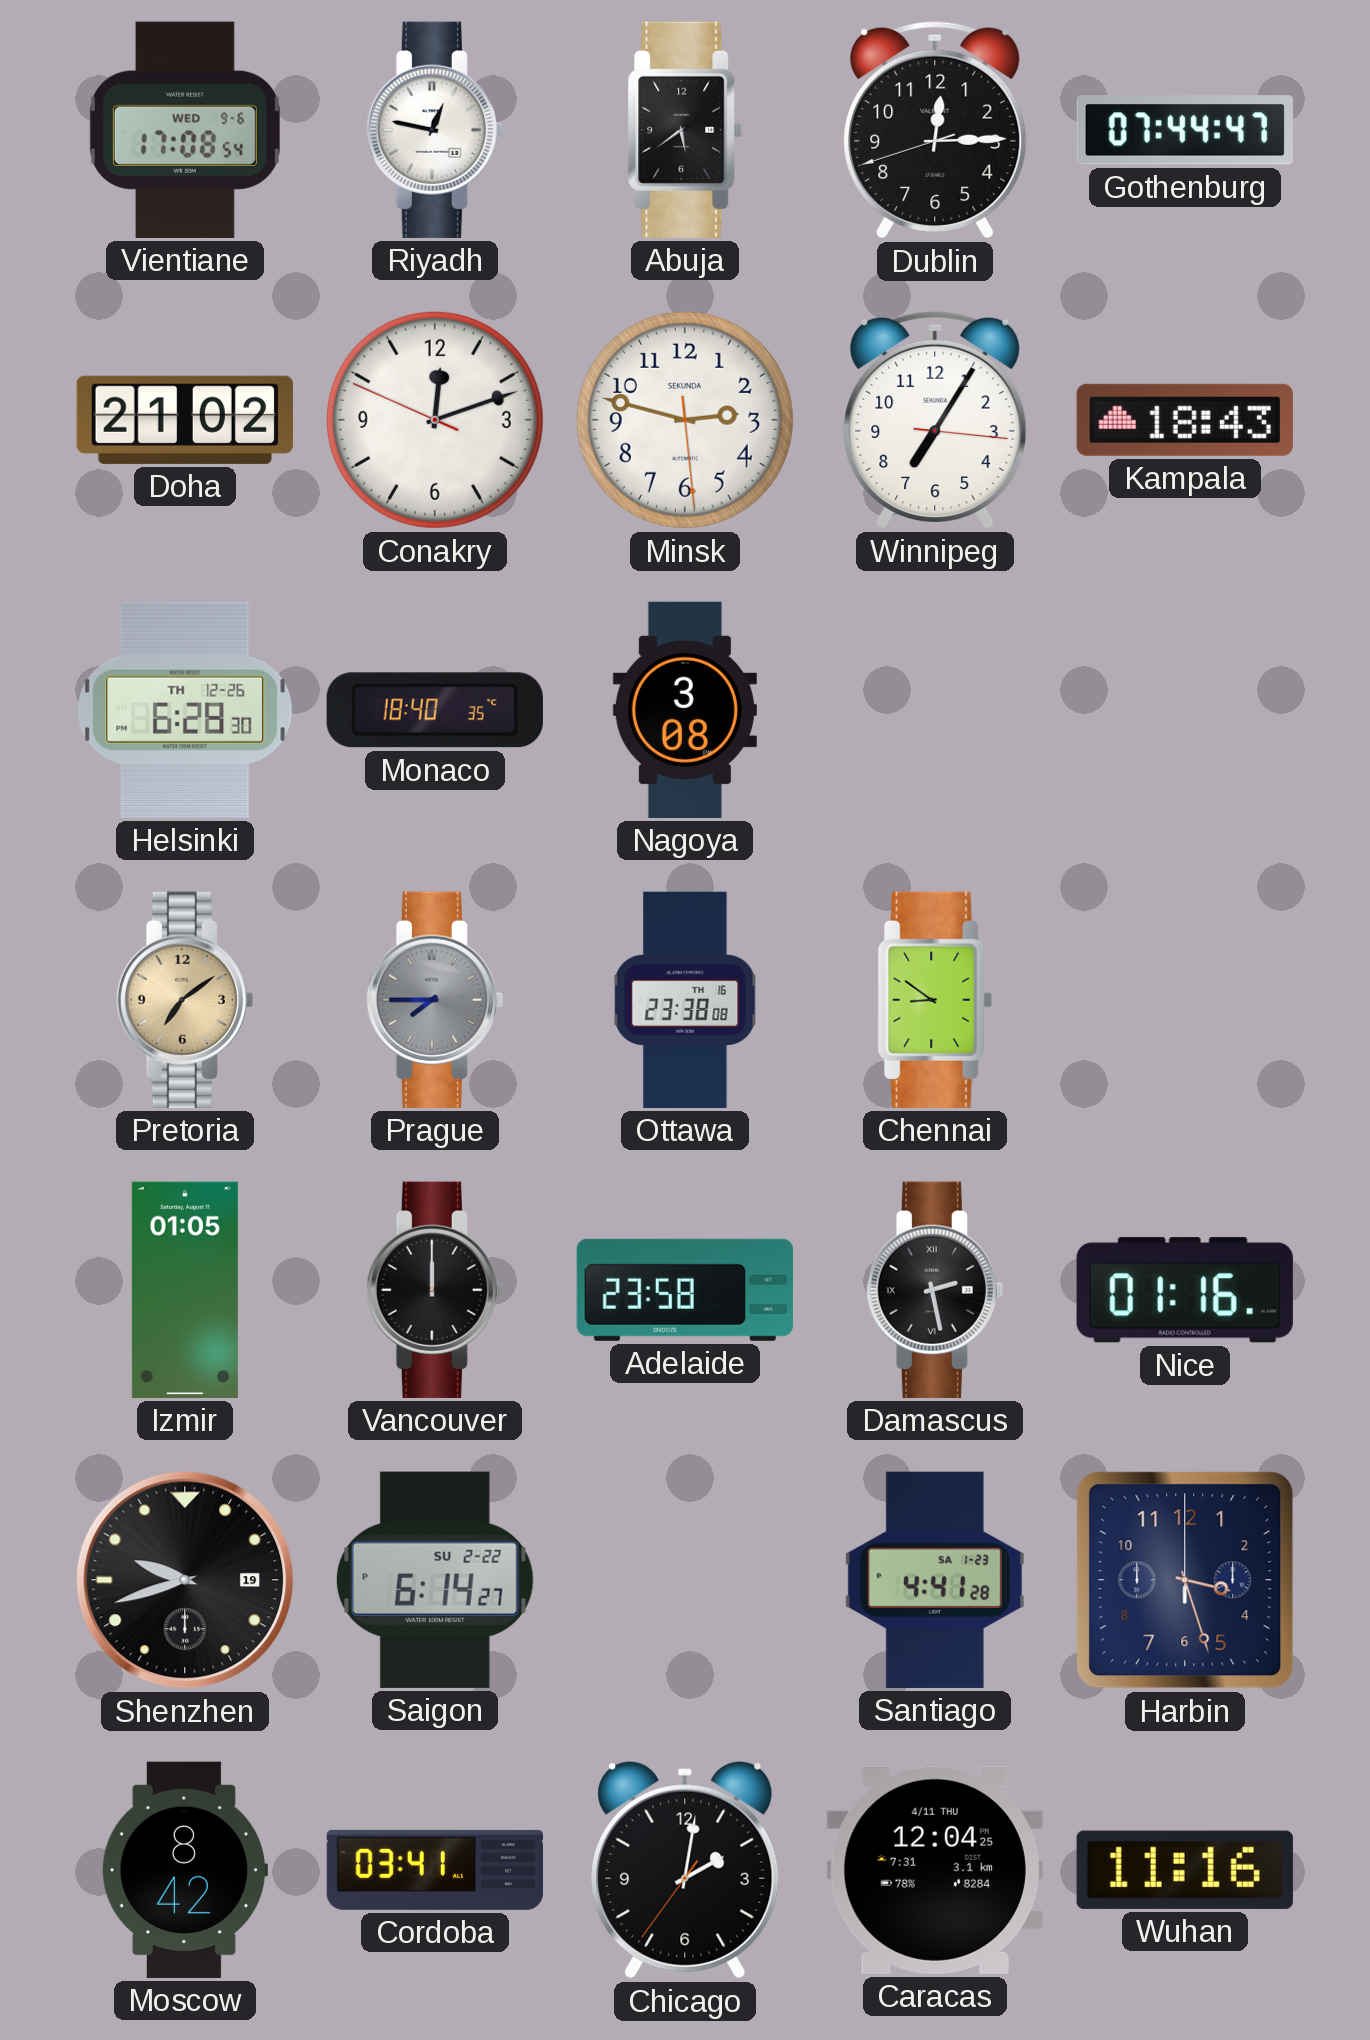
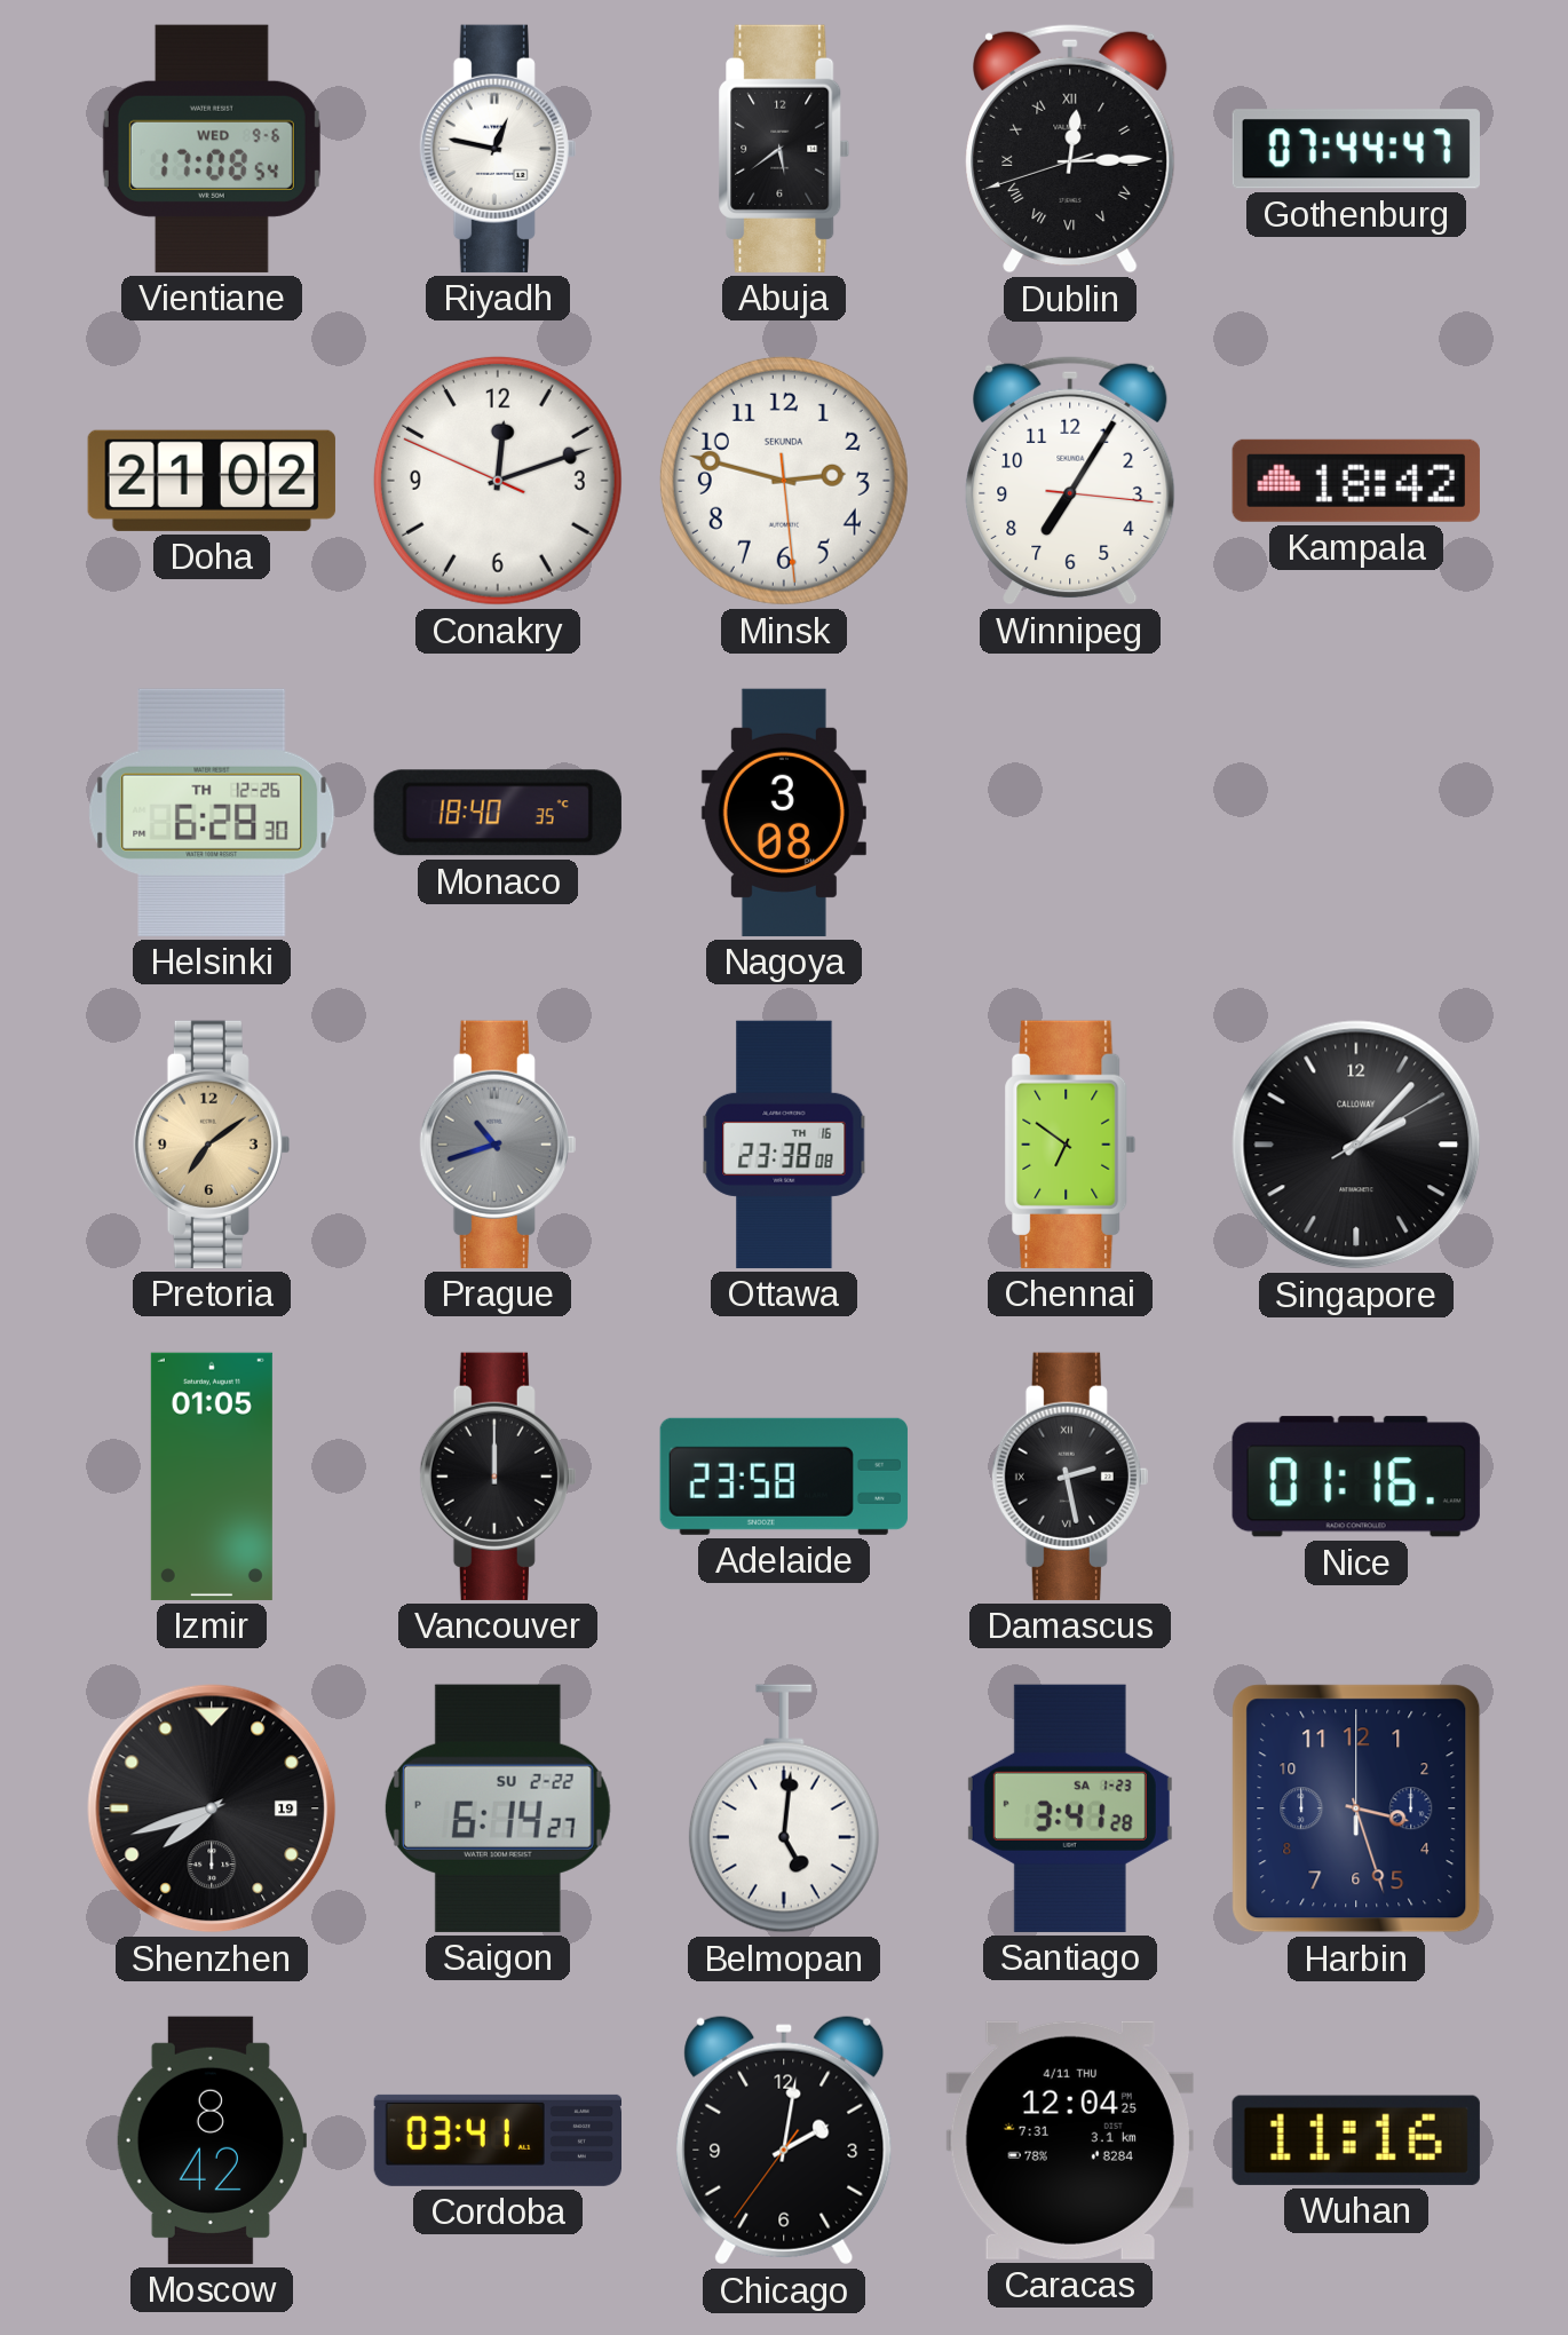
Dublin numerals: Arabic -> Roman (1070, 149)
Kampala: 18:43 -> 18:42 (1356, 481)
Prague: 7:45 -> 10:42 (498, 1145)
Chennai: 8:51 -> 6:51 (1070, 1145)
Singapore: none -> 2:07 (1356, 1145)
Shenzhen: 9:42 -> 7:42 (212, 1808)
Belmopan: none -> 5:01 (784, 1808)
Santiago: 4:41 -> 3:41 (1070, 1808)
